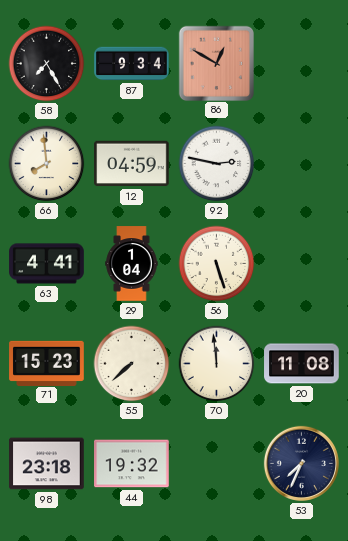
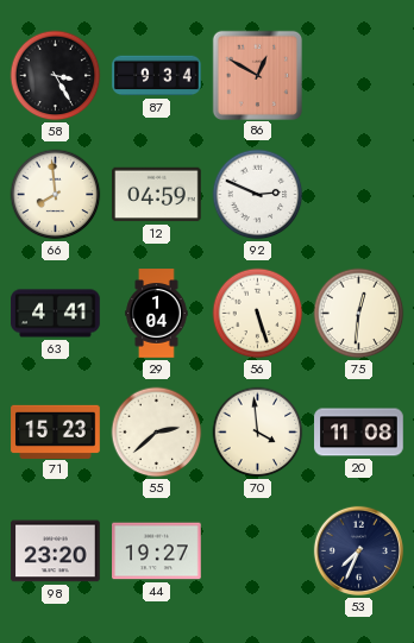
58: 7:25 -> 3:25 (56, 76)
92: 2:47 -> 2:49 (258, 195)
75: none -> 12:31 (359, 314)
55: 7:38 -> 2:38 (157, 433)
70: 11:59 -> 3:59 (258, 433)
98: 23:18 -> 23:20 (56, 551)
44: 19:32 -> 19:27 (157, 551)
